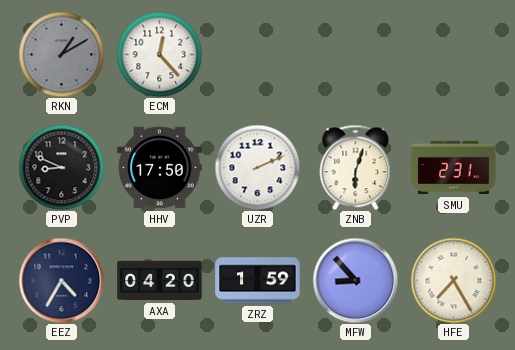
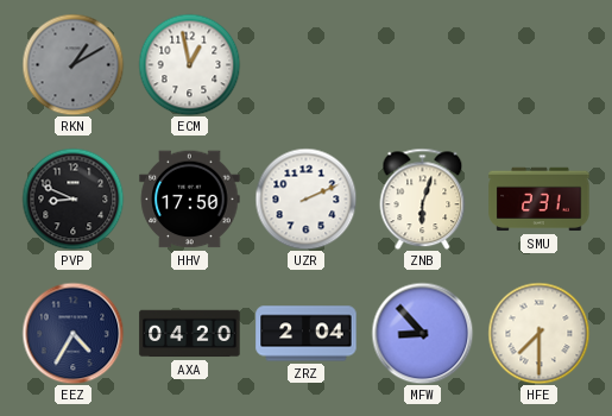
ECM: 12:23 -> 12:58 (189, 64)
ZRZ: 1:59 -> 2:04 (307, 334)
HFE: 7:25 -> 7:30 (538, 333)
